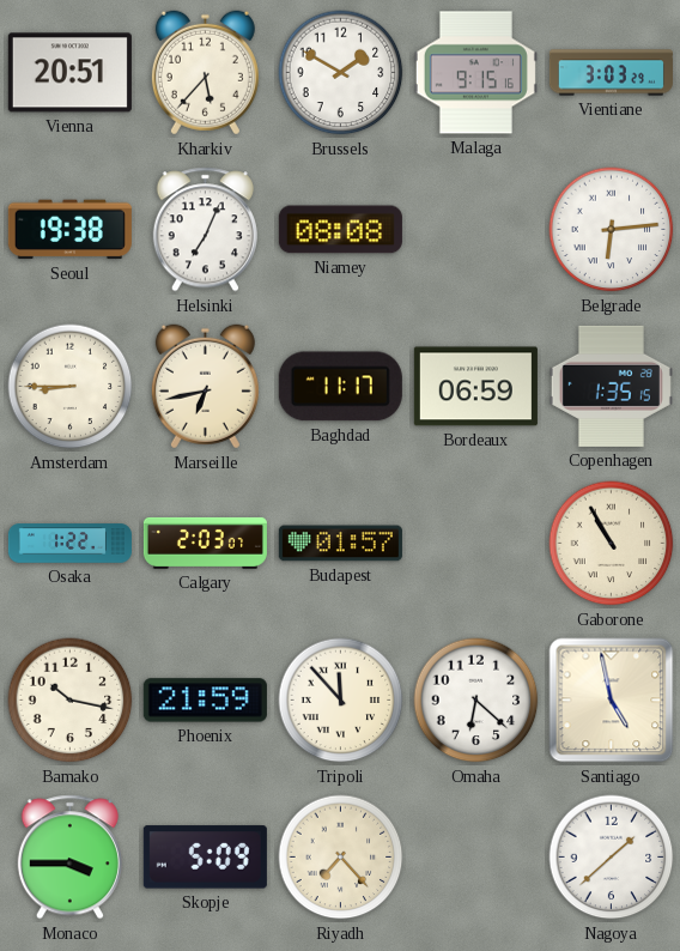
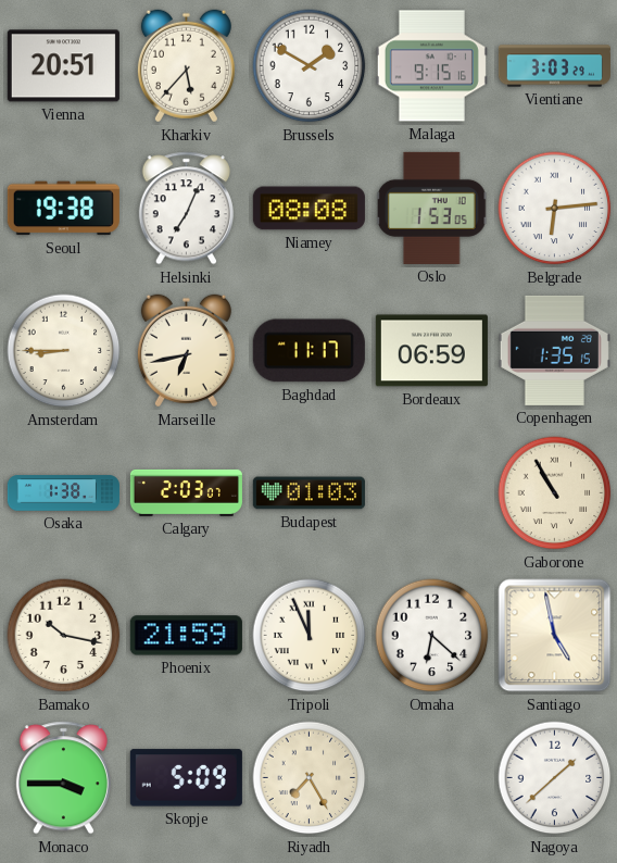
Oslo: none -> 1:53 (431, 208)
Osaka: 1:22 -> 1:38 (63, 493)
Budapest: 01:57 -> 01:03 (308, 493)
Tripoli: 11:53 -> 11:56 (310, 636)
Riyadh: 7:23 -> 7:25 (310, 778)
